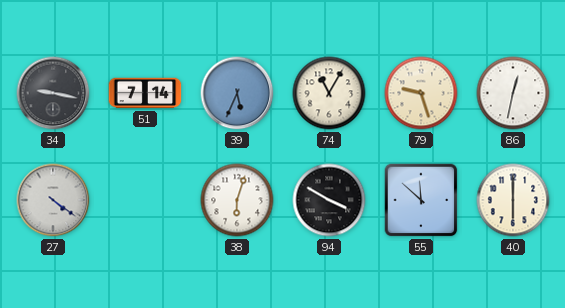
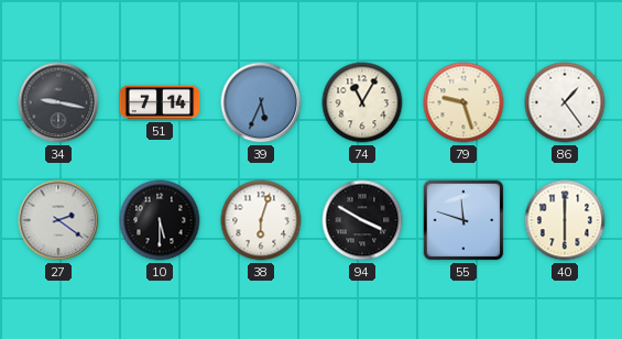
86: 12:32 -> 1:24 (565, 102)
27: 4:21 -> 2:21 (58, 220)
10: none -> 5:30 (160, 220)
55: 11:52 -> 11:48 (463, 220)
